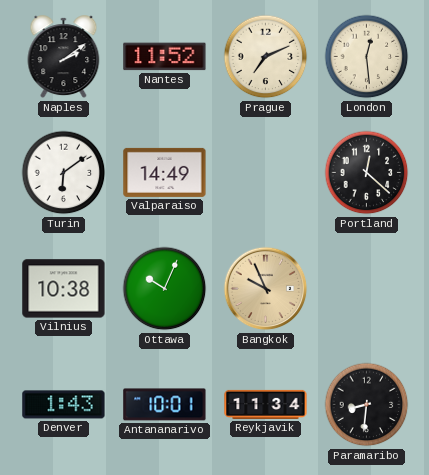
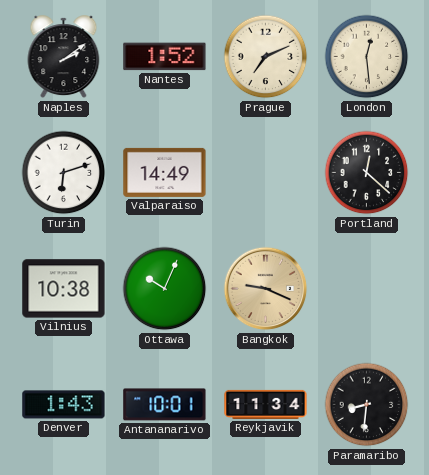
Nantes: 11:52 -> 1:52 (165, 57)
Turin: 6:09 -> 6:12 (64, 173)
Bangkok: 9:56 -> 9:19 (266, 289)
